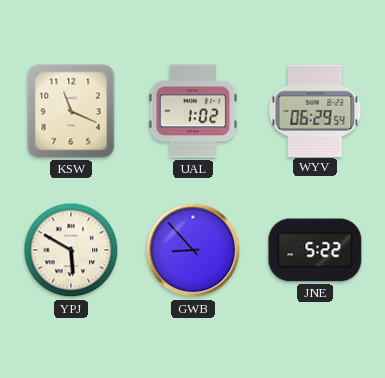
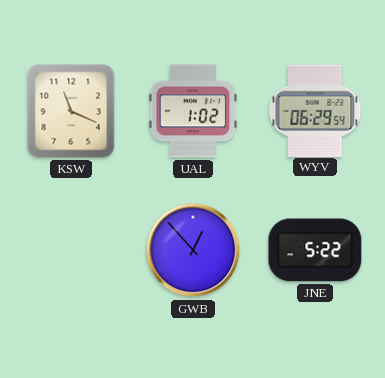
YPJ: 5:50 -> none (71, 250)
GWB: 8:53 -> 12:53 (193, 250)
